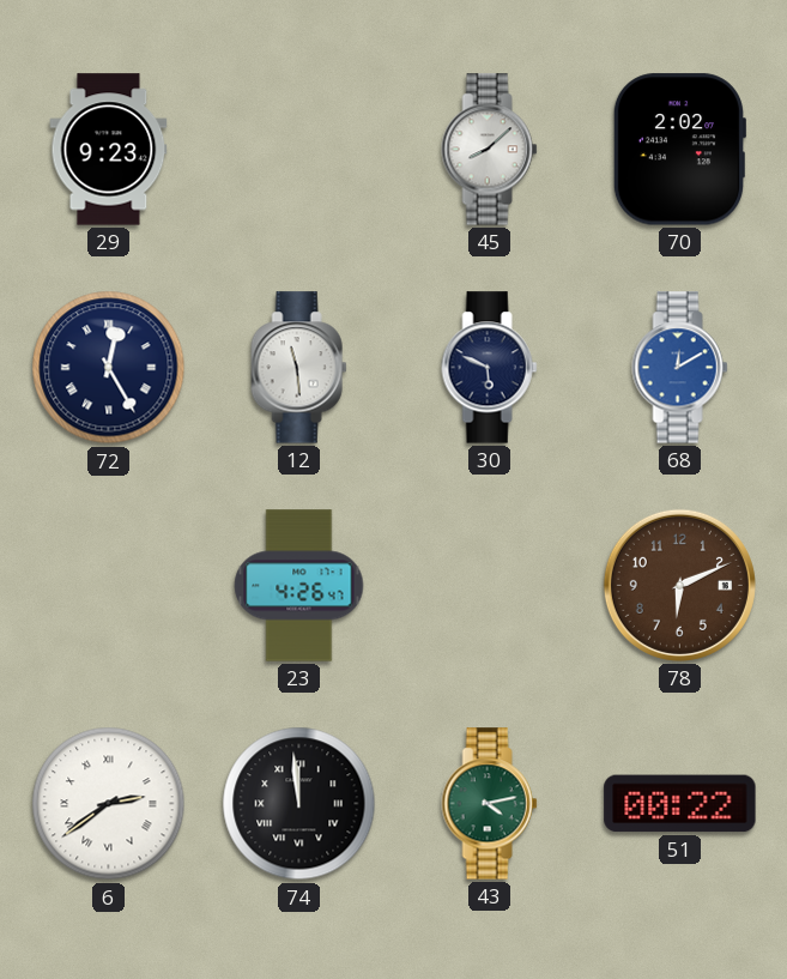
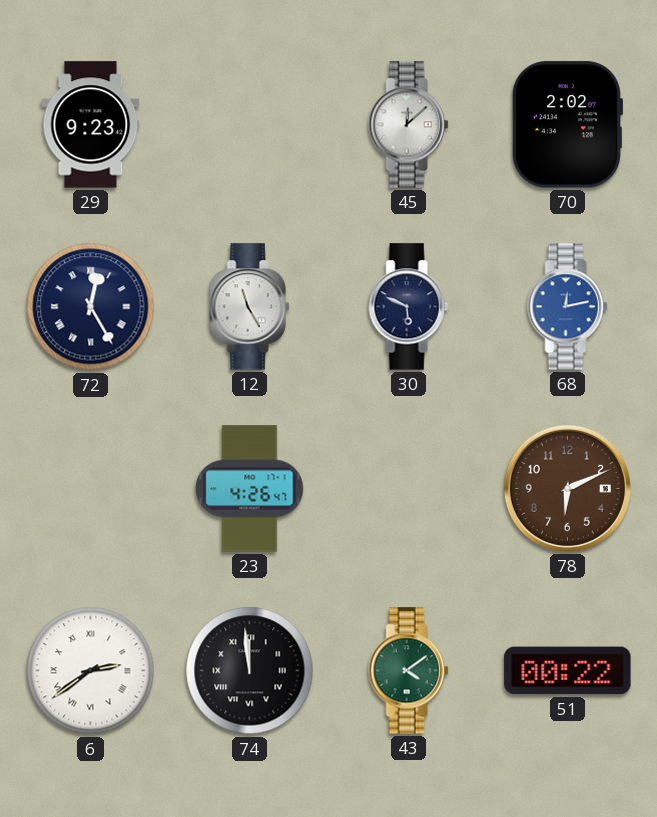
45: 8:08 -> 12:08 (409, 125)
12: 11:29 -> 11:25 (250, 307)
68: 12:10 -> 12:13 (568, 307)
43: 4:13 -> 4:09 (409, 671)
